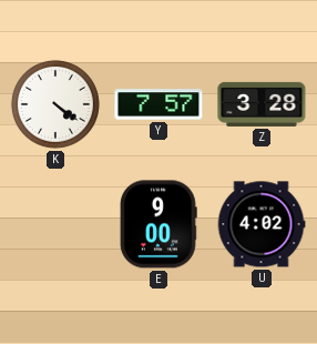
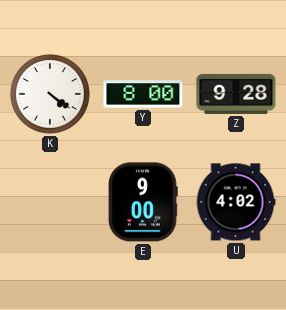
Y: 7:57 -> 8:00 (143, 94)
Z: 3:28 -> 9:28 (236, 94)
